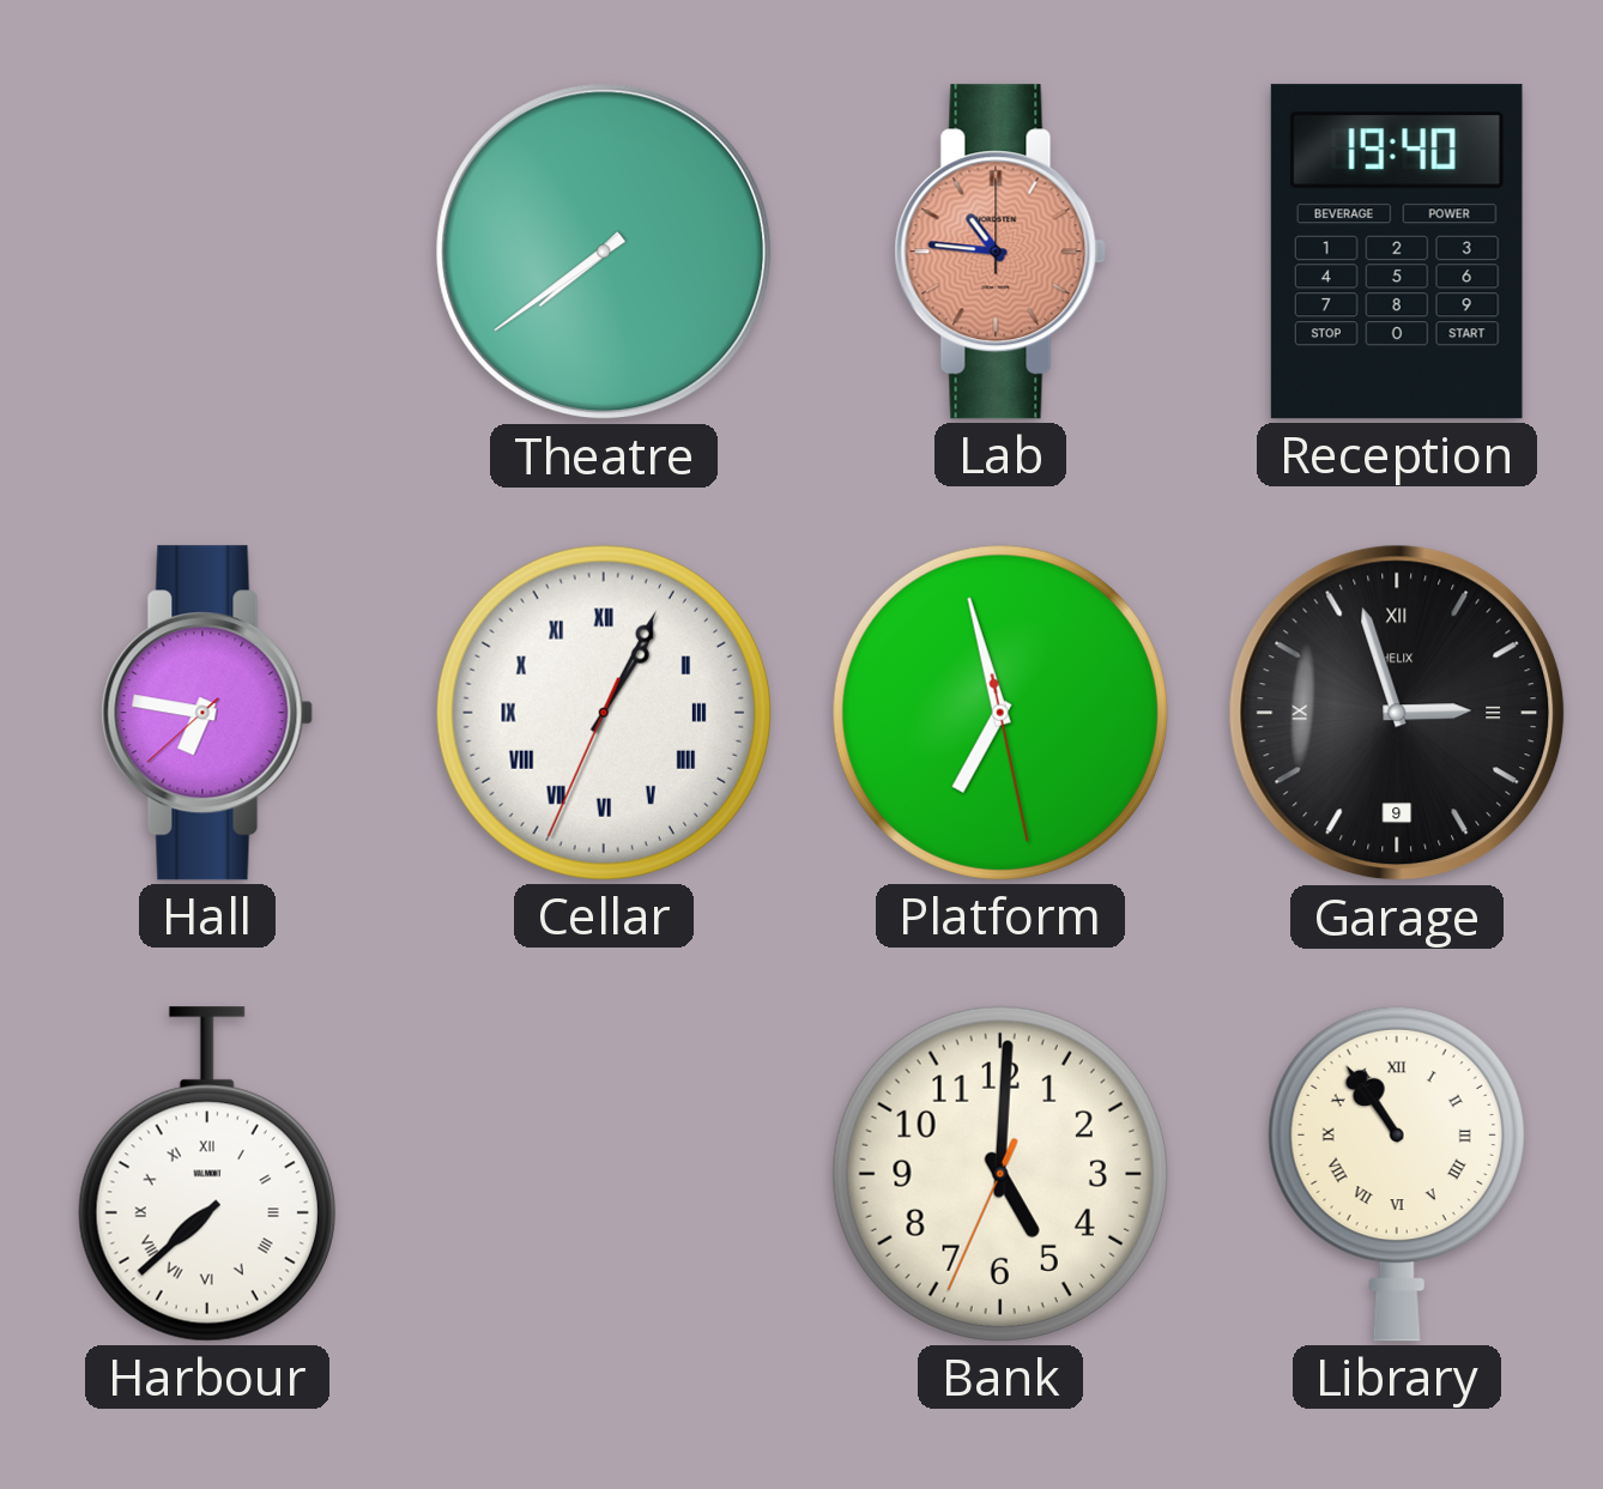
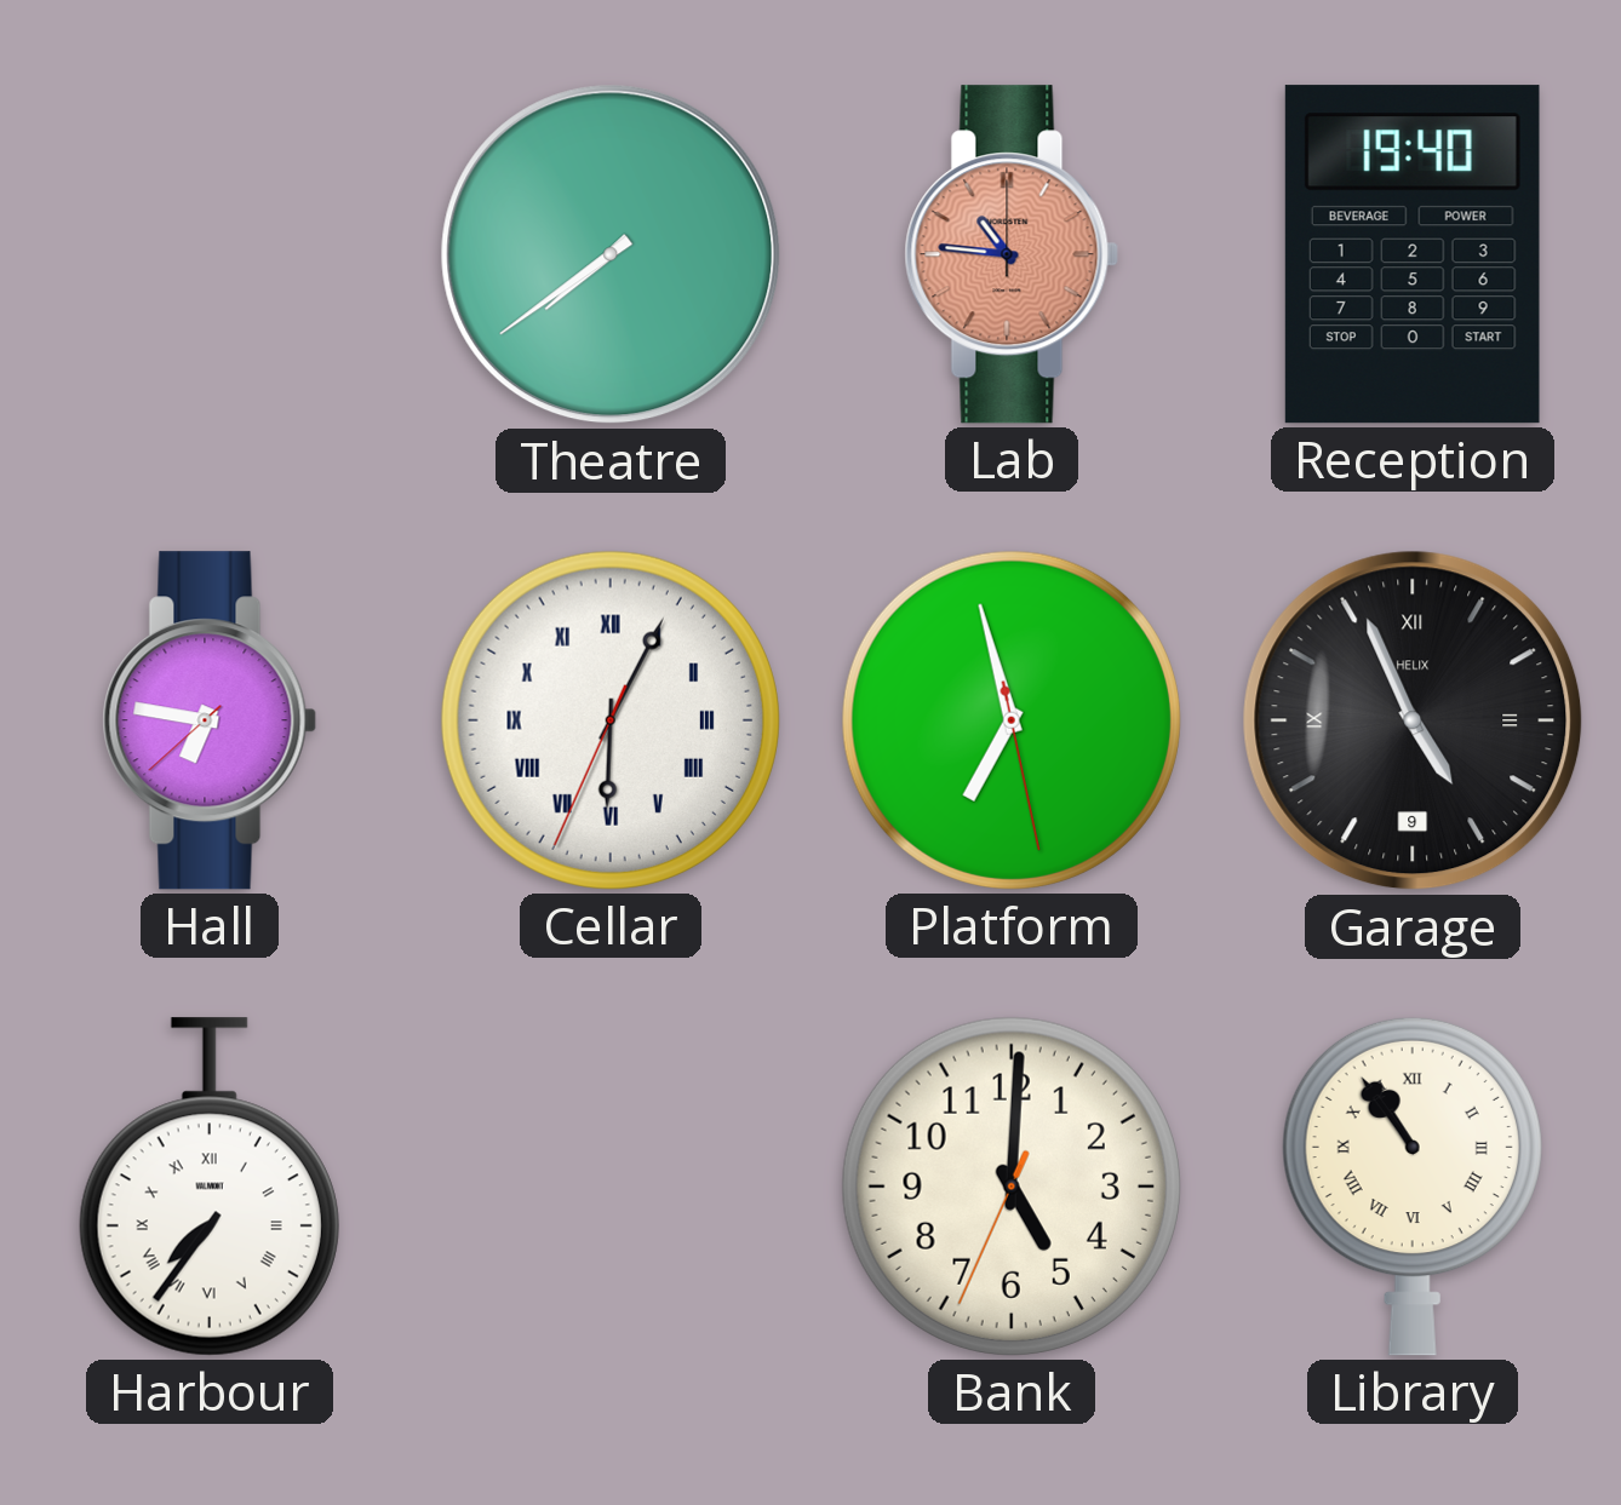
Cellar: 1:04 -> 6:04 (611, 720)
Garage: 2:57 -> 4:56 (1413, 720)
Harbour: 7:38 -> 7:36 (210, 1187)
